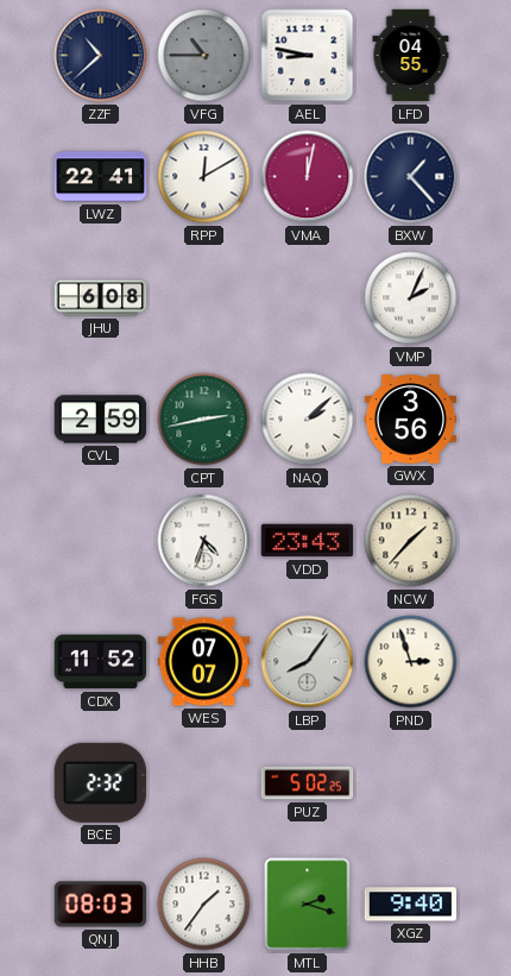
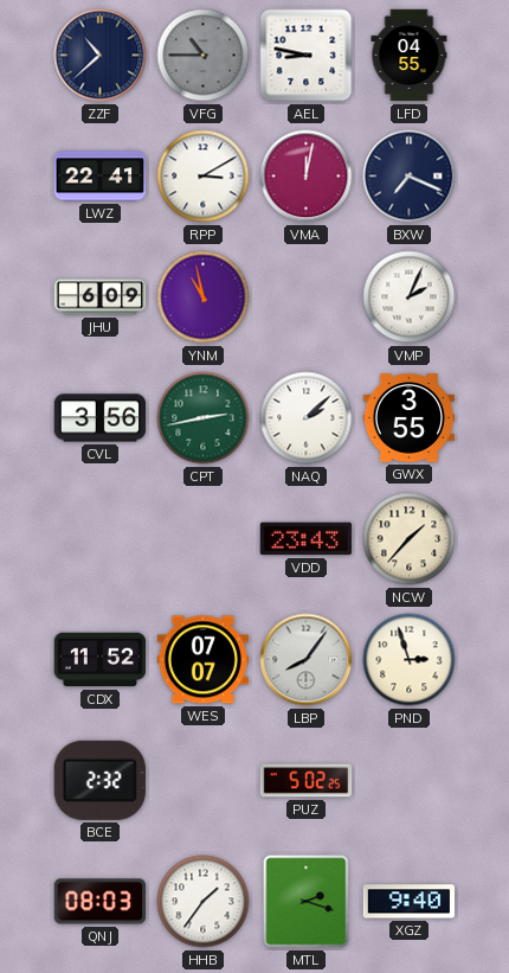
RPP: 12:10 -> 3:10 (204, 177)
BXW: 1:23 -> 7:19 (410, 177)
JHU: 6:08 -> 6:09 (101, 297)
YNM: none -> 10:58 (204, 297)
CVL: 2:59 -> 3:56 (101, 418)
GWX: 3:56 -> 3:55 (410, 418)
FGS: 4:33 -> none (204, 541)
